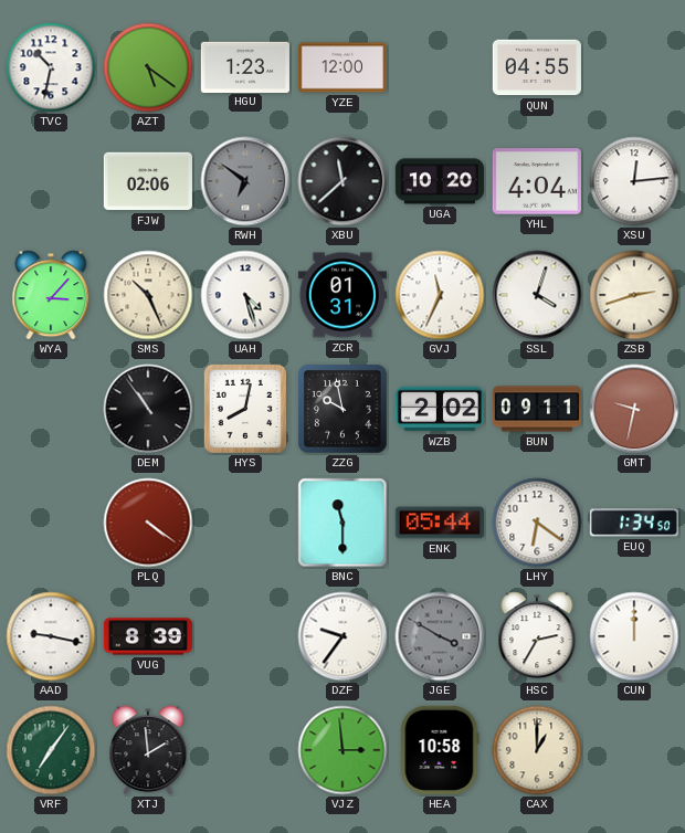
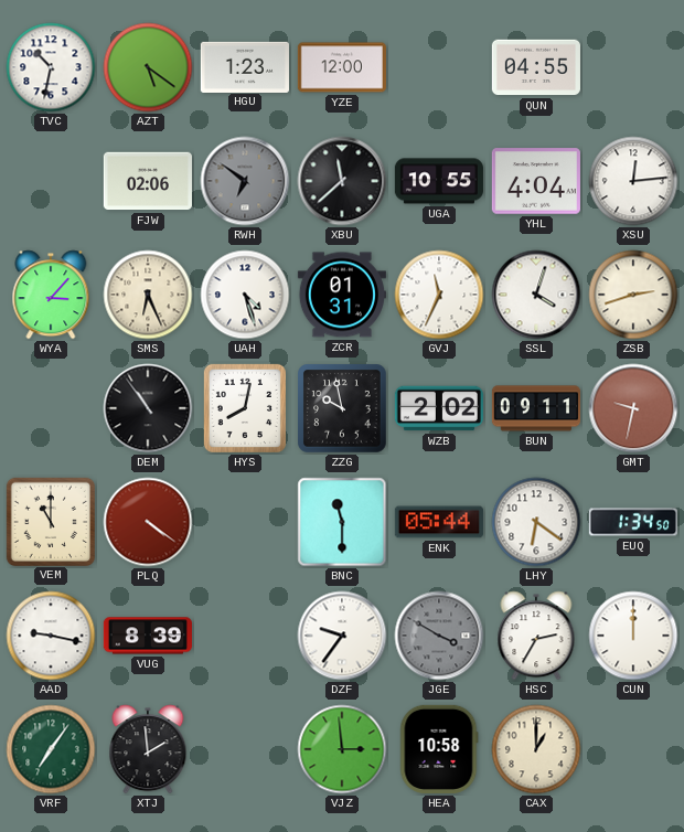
UGA: 10:20 -> 10:55 (439, 181)
SMS: 10:26 -> 6:26 (148, 295)
VEM: none -> 11:00 (50, 521)
